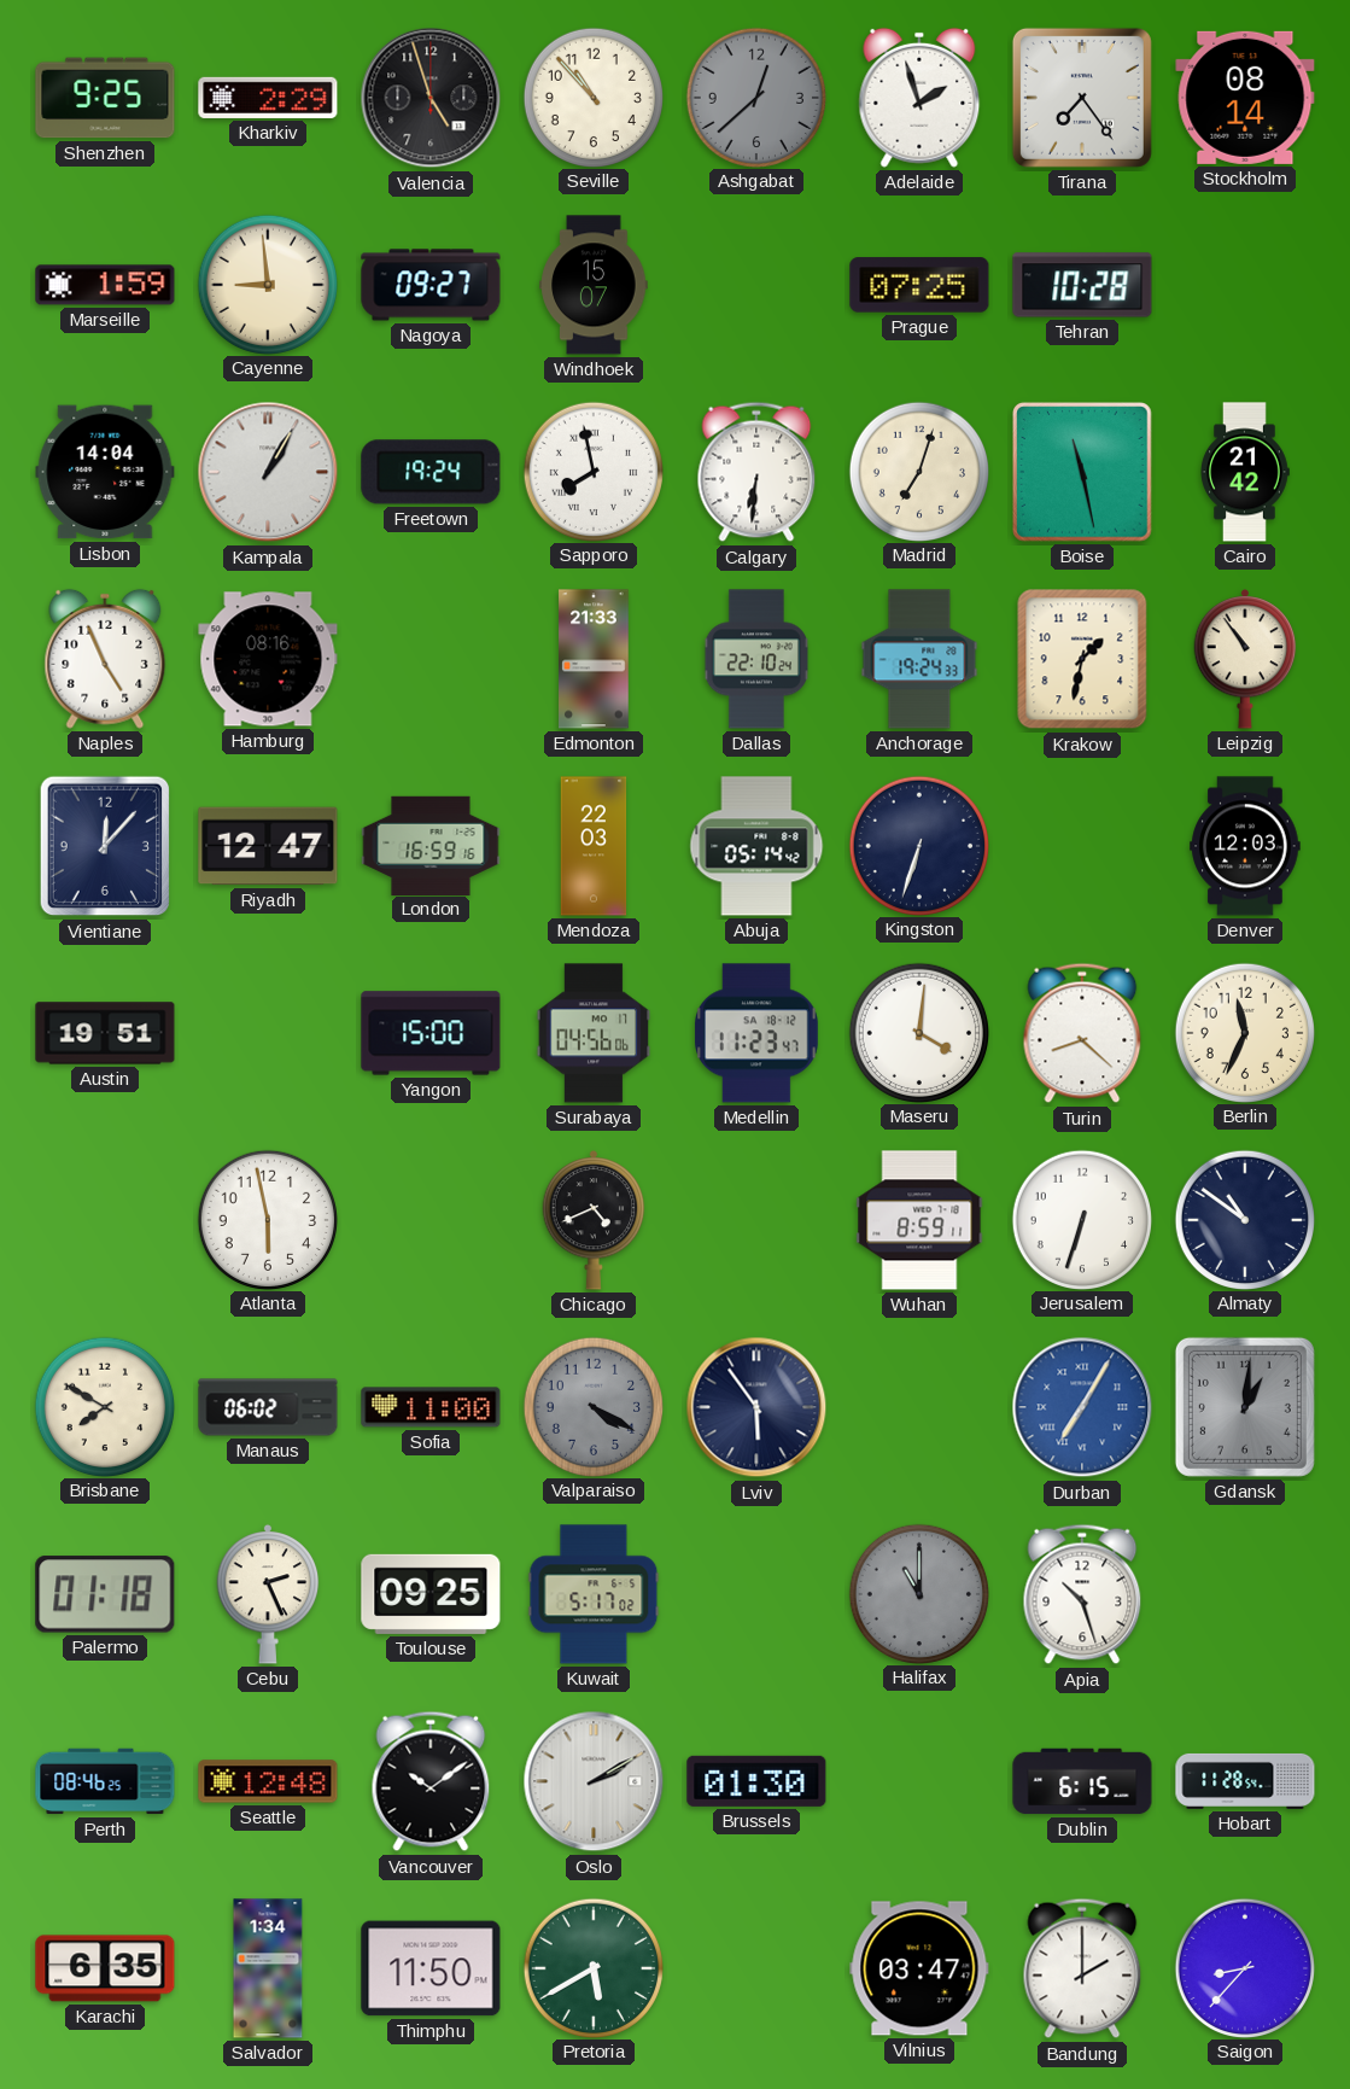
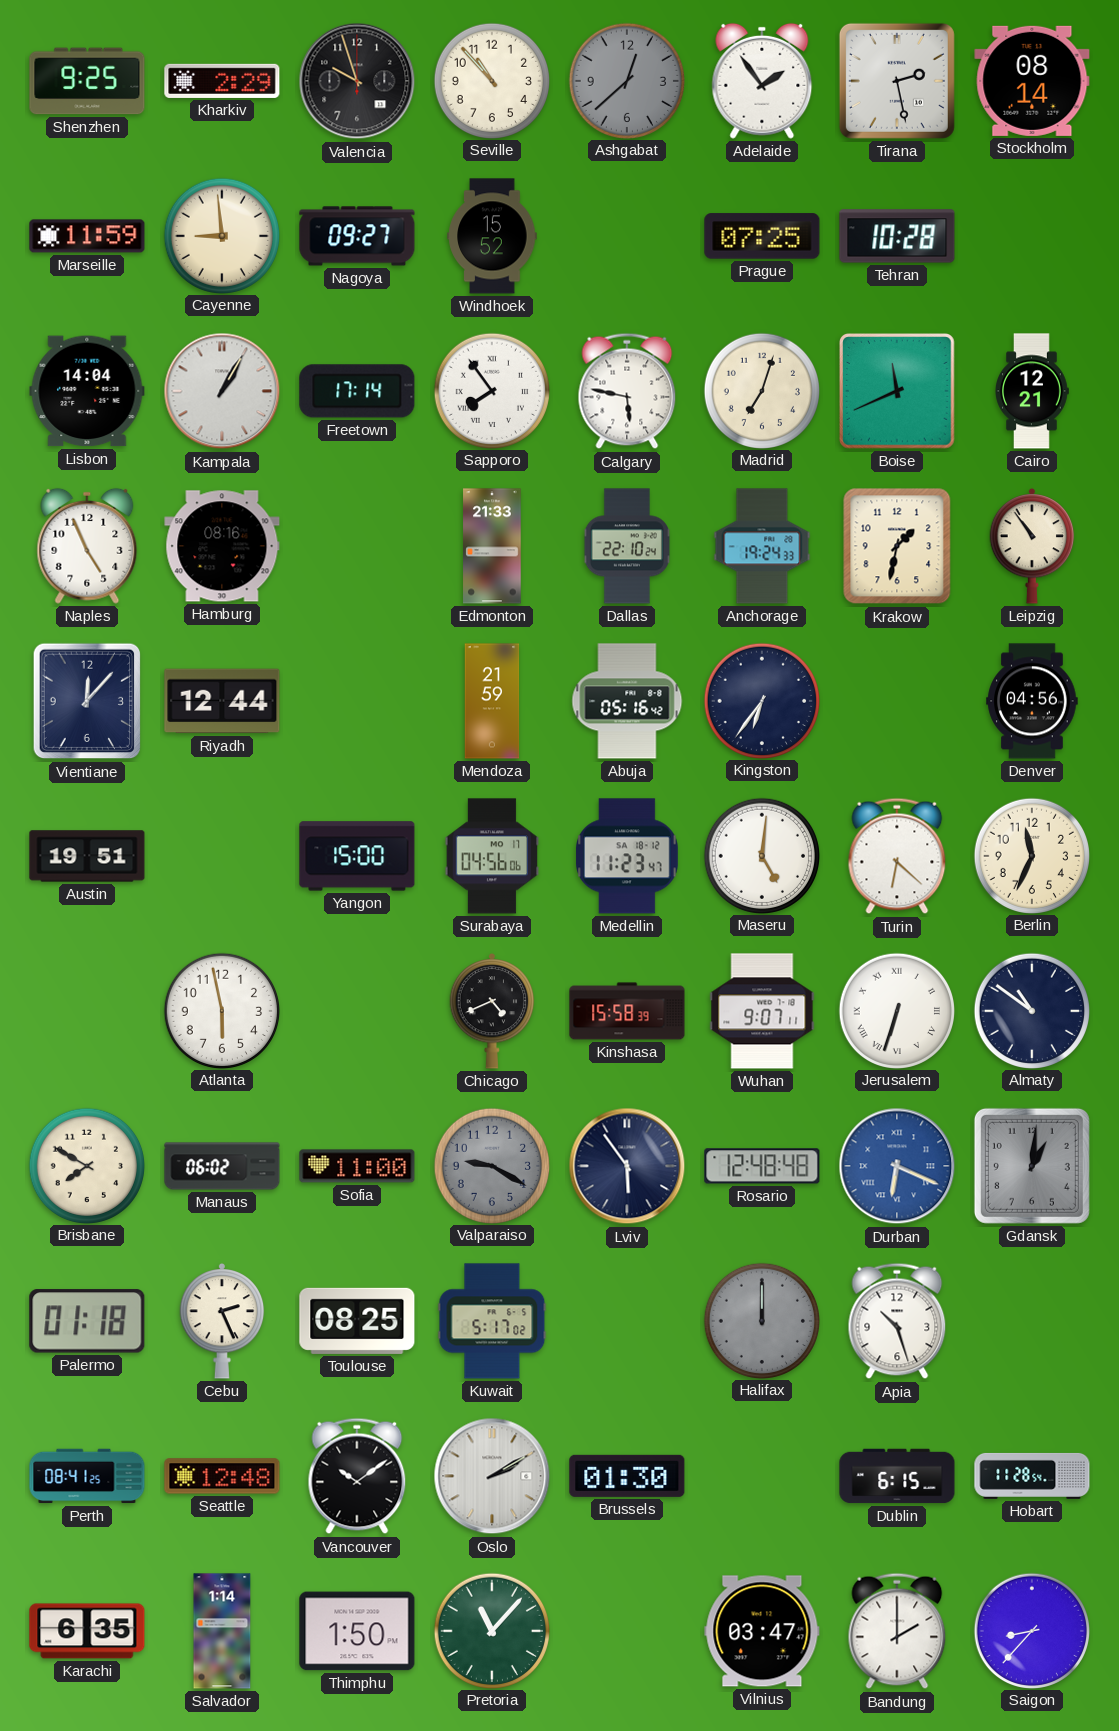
Valencia: 4:57 -> 9:57 (357, 81)
Adelaide: 1:57 -> 1:54 (762, 81)
Tirana: 7:24 -> 2:28 (897, 81)
Marseille: 1:59 -> 11:59 (87, 236)
Windhoek: 15:07 -> 15:52 (492, 236)
Freetown: 19:24 -> 17:14 (357, 391)
Sapporo: 7:58 -> 7:54 (491, 390)
Calgary: 6:31 -> 5:47 (627, 391)
Boise: 11:28 -> 11:41 (898, 392)
Cairo: 21:42 -> 12:21 (1032, 391)
Riyadh: 12:47 -> 12:44 (222, 701)
London: 16:59 -> none (431, 845)
Mendoza: 22:03 -> 21:59 (492, 701)
Abuja: 05:14 -> 05:16 (627, 701)
Kingston: 6:33 -> 6:36 (761, 700)
Denver: 12:03 -> 04:56 (1032, 701)
Maseru: 4:01 -> 5:01 (761, 855)
Turin: 8:22 -> 6:22 (897, 856)
Kinshasa: none -> 15:58 (627, 1011)
Wuhan: 8:59 -> 9:07 (762, 1011)
Jerusalem numerals: Arabic -> Roman (896, 1010)
Valparaiso: 4:20 -> 9:20 (491, 1165)
Rosario: none -> 12:48 (762, 1166)
Durban: 7:05 -> 6:19 (897, 1166)
Toulouse: 09:25 -> 08:25 (357, 1321)
Halifax: 11:00 -> 12:00 (761, 1320)
Perth: 08:46 -> 08:41 (87, 1476)
Salvador: 1:34 -> 1:14 (222, 1631)
Thimphu: 11:50 -> 1:50 (357, 1631)
Pretoria: 5:40 -> 11:07 (491, 1630)
